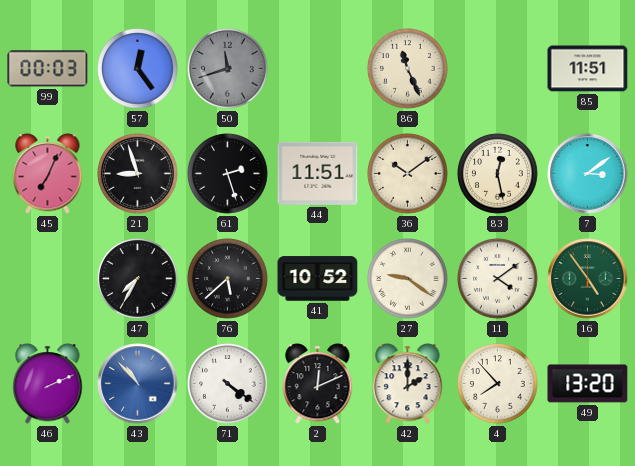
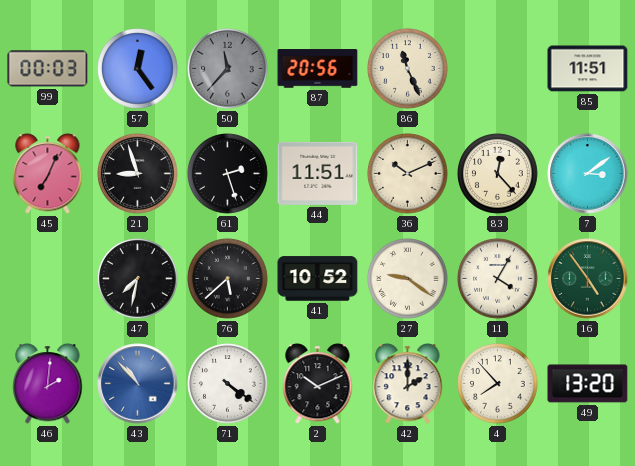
50: 11:42 -> 11:37 (228, 69)
87: none -> 20:56 (318, 69)
36: 10:09 -> 10:11 (408, 174)
83: 12:28 -> 12:23 (498, 174)
47: 7:35 -> 7:32 (138, 279)
11: 4:09 -> 4:05 (498, 279)
46: 2:11 -> 2:01 (48, 384)
2: 12:11 -> 10:11 (318, 384)
